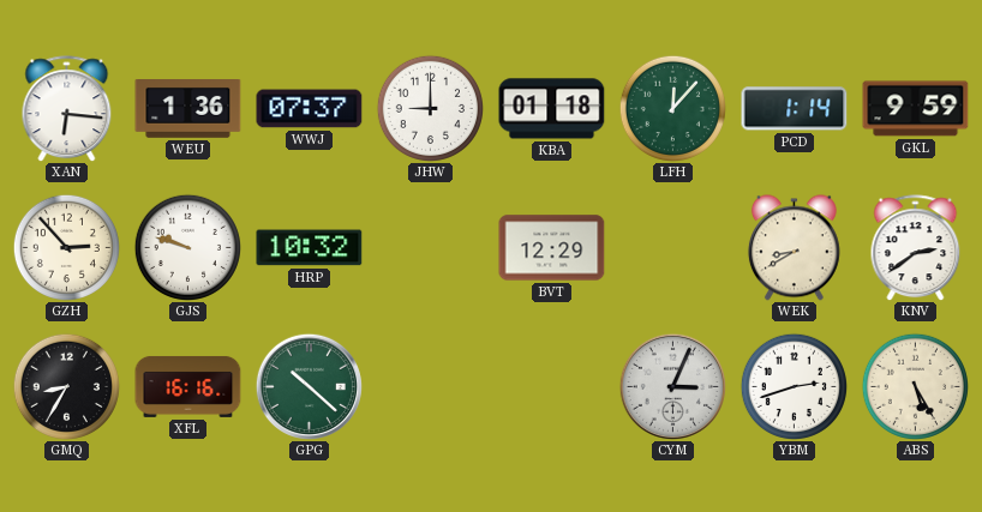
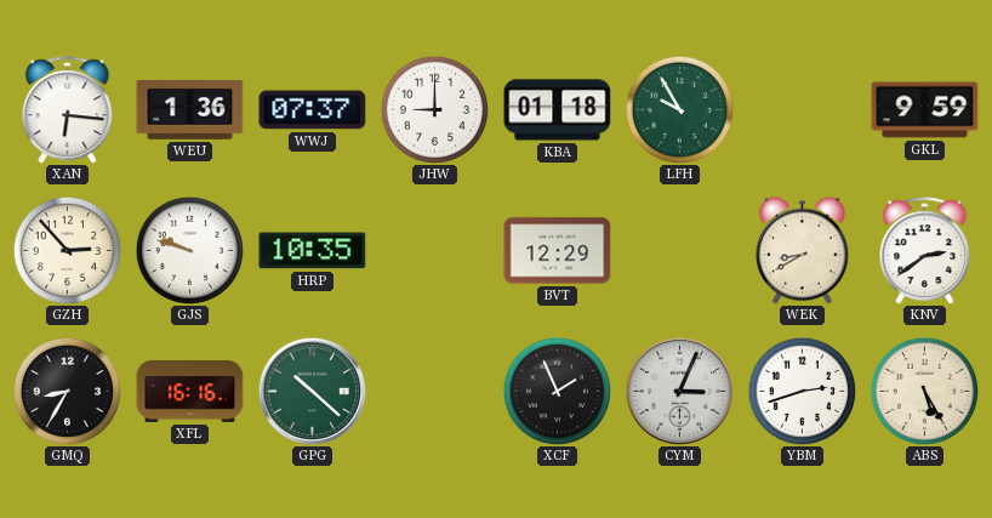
LFH: 12:07 -> 9:55 (679, 109)
PCD: 1:14 -> none (795, 109)
HRP: 10:32 -> 10:35 (313, 251)
XCF: none -> 1:56 (557, 391)
